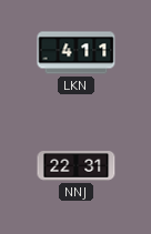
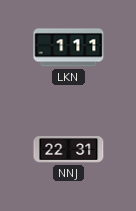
LKN: 4:11 -> 1:11 (69, 48)
